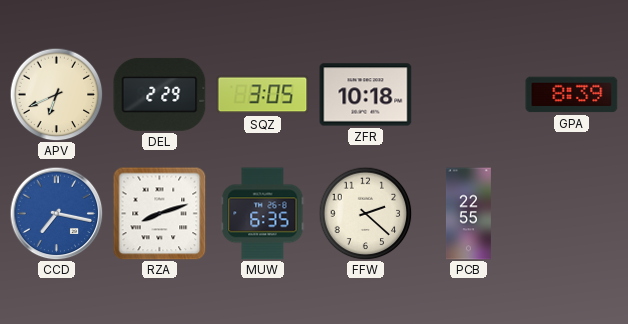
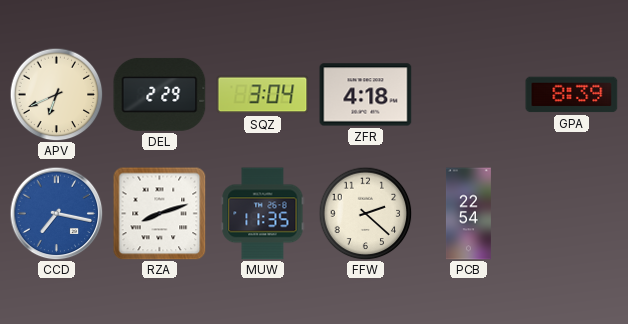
SQZ: 3:05 -> 3:04 (263, 95)
ZFR: 10:18 -> 4:18 (366, 95)
MUW: 6:35 -> 11:35 (263, 214)
PCB: 22:55 -> 22:54 (468, 214)
